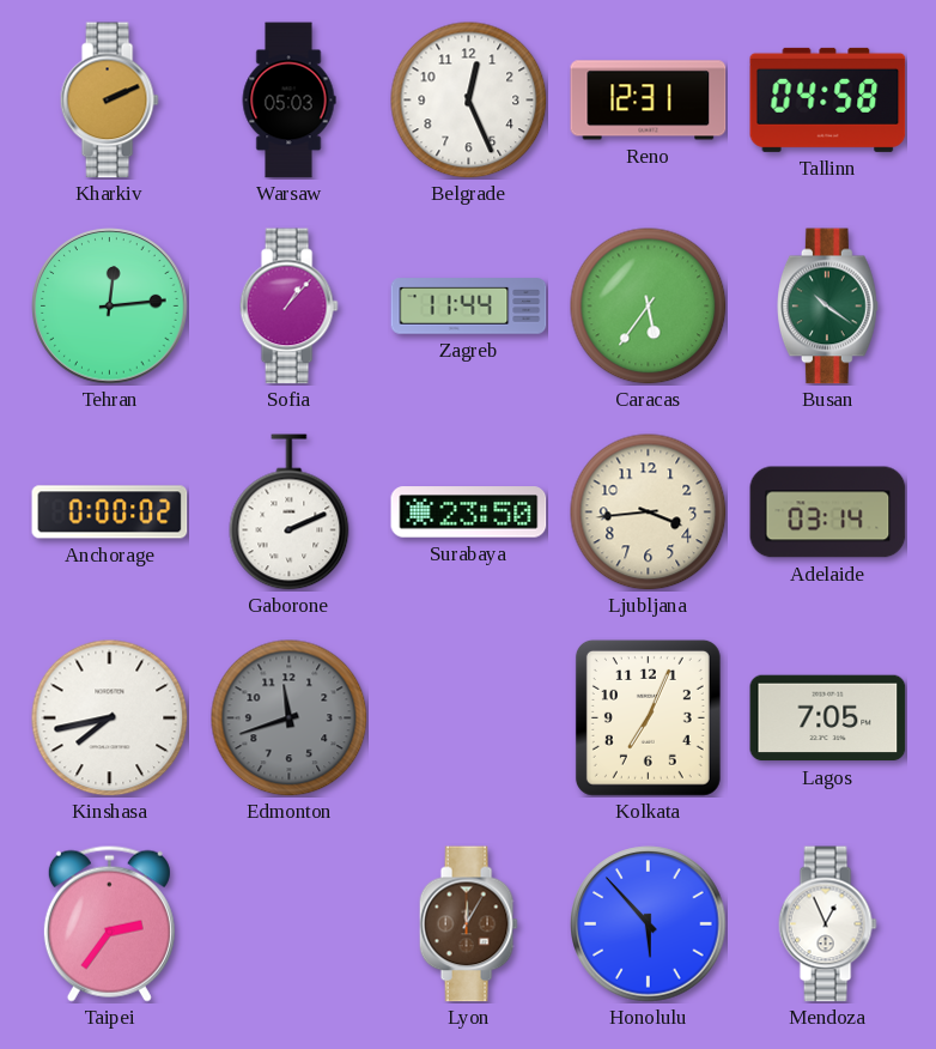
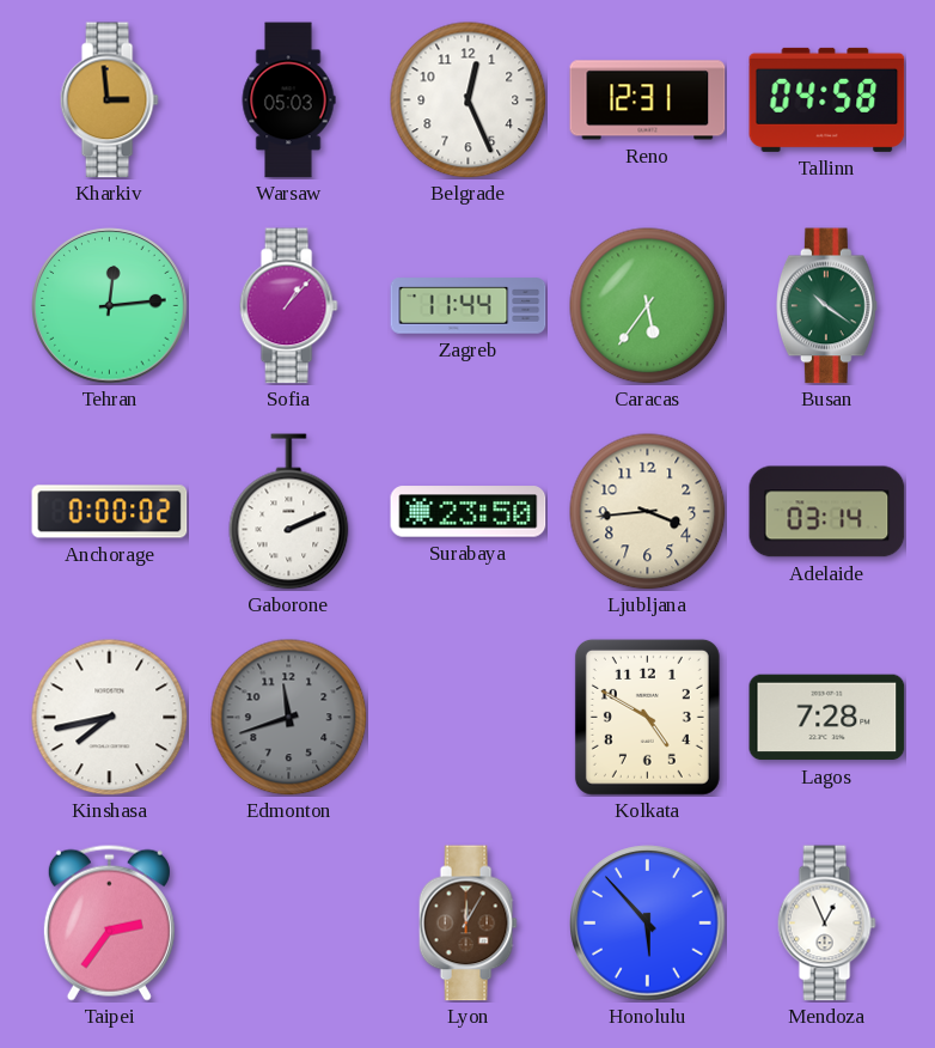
Kharkiv: 2:11 -> 2:59 (109, 100)
Kolkata: 7:04 -> 4:50 (647, 717)
Lagos: 7:05 -> 7:28 (827, 718)
